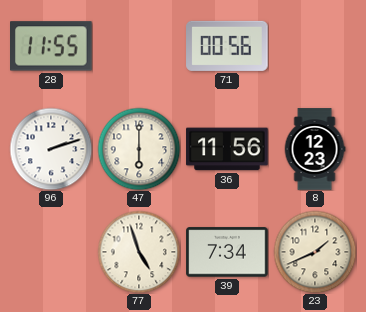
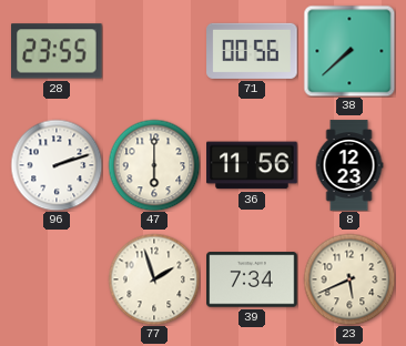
28: 11:55 -> 23:55 (58, 51)
38: none -> 7:38 (349, 51)
77: 4:57 -> 1:57 (154, 279)
23: 1:41 -> 5:41 (349, 279)
